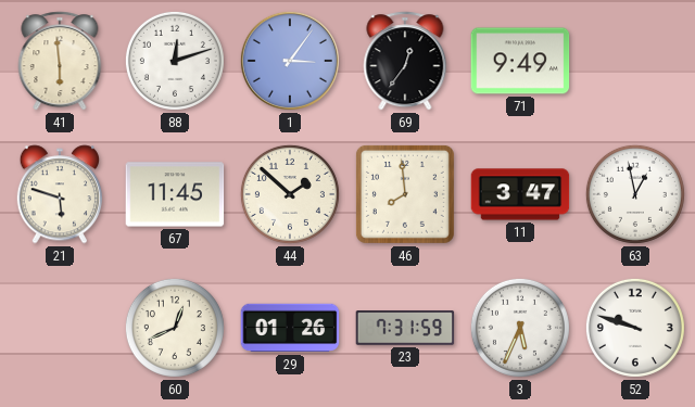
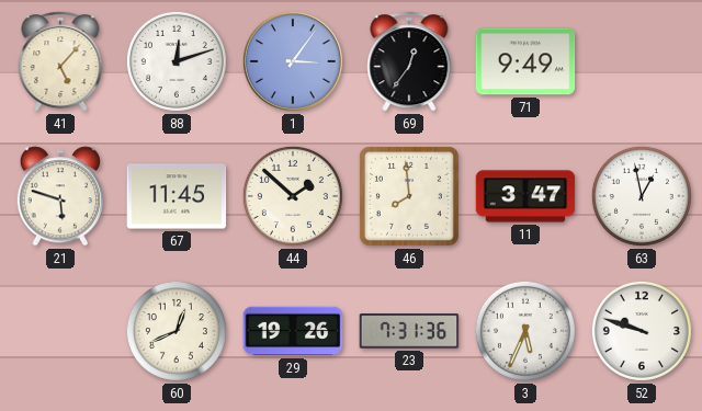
41: 5:59 -> 5:07 (60, 61)
29: 01:26 -> 19:26 (293, 331)
23: 7:31:59 -> 7:31:36 (409, 331)
